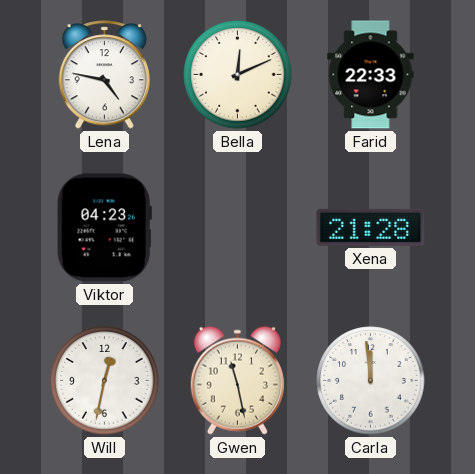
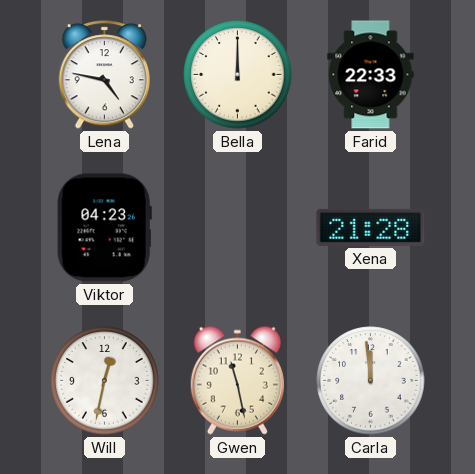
Bella: 12:11 -> 12:00 (238, 75)
